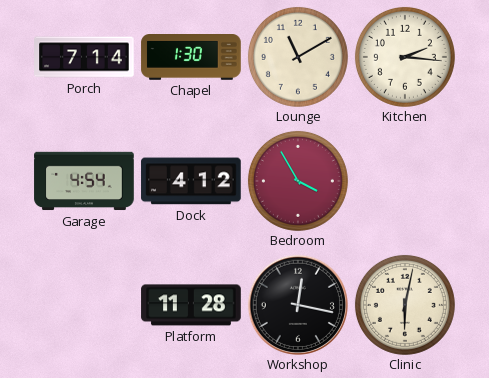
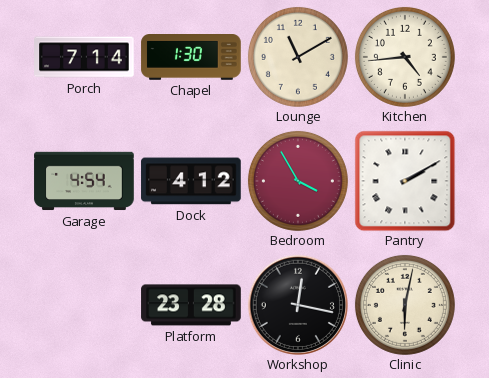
Kitchen: 2:16 -> 4:44 (405, 57)
Pantry: none -> 2:10 (405, 181)
Platform: 11:28 -> 23:28 (191, 305)
